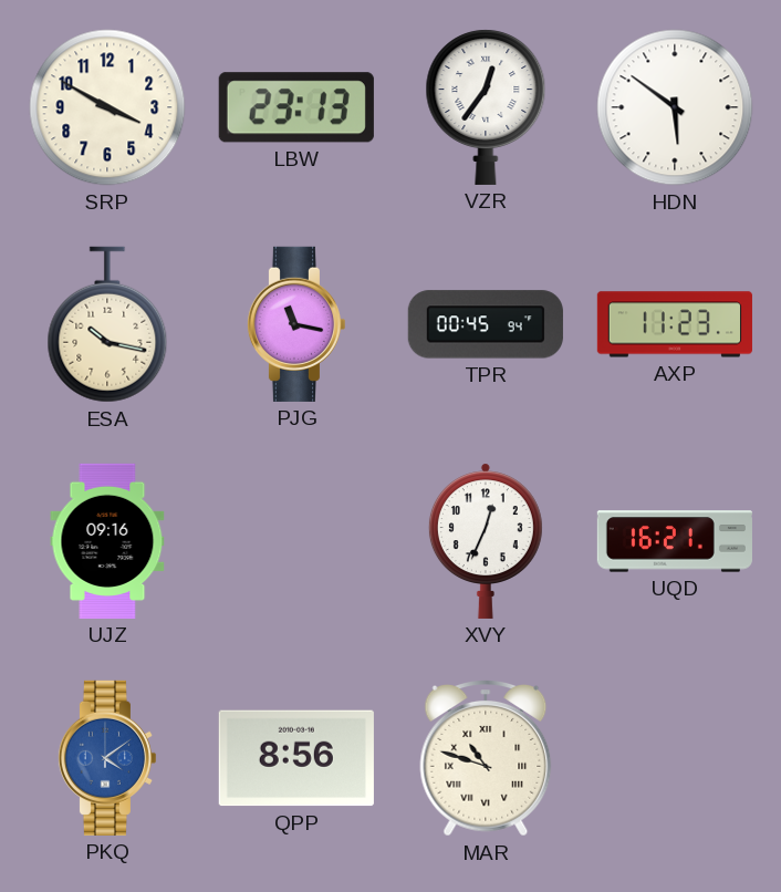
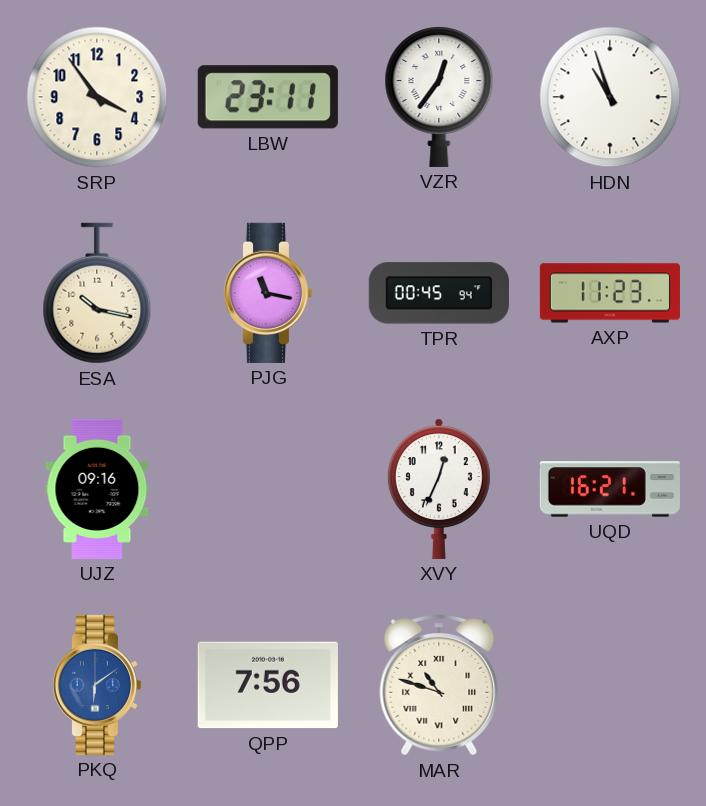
SRP: 3:50 -> 3:54 (97, 97)
LBW: 23:13 -> 23:11 (268, 97)
HDN: 5:51 -> 10:57 (610, 97)
PKQ: 4:09 -> 6:09 (96, 685)
QPP: 8:56 -> 7:56 (268, 685)
